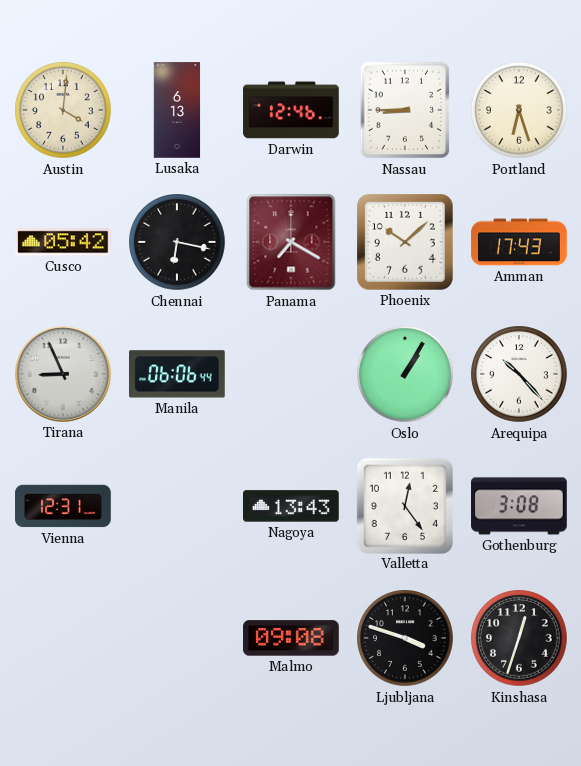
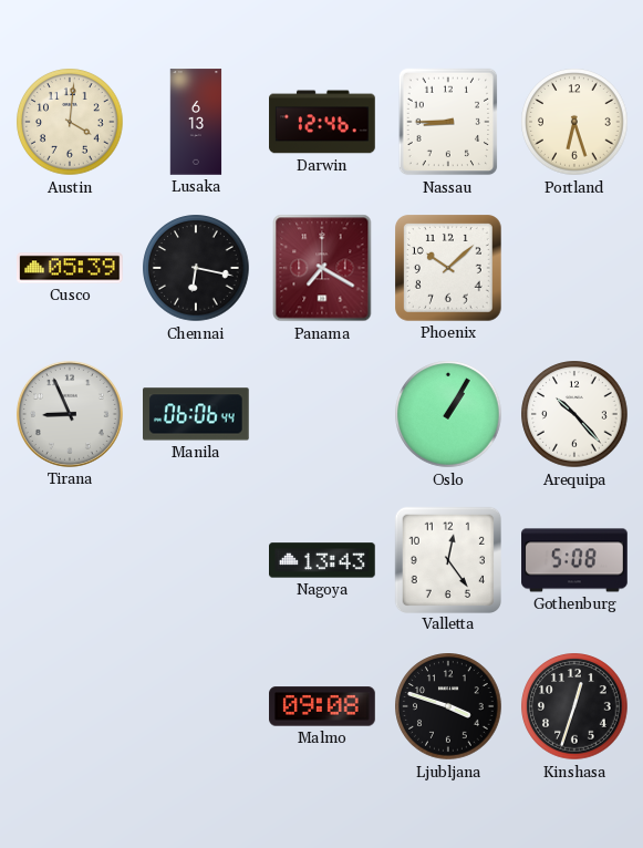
Cusco: 05:42 -> 05:39 (71, 268)
Amman: 17:43 -> none (519, 242)
Vienna: 12:31 -> none (63, 506)
Gothenburg: 3:08 -> 5:08 (574, 560)
